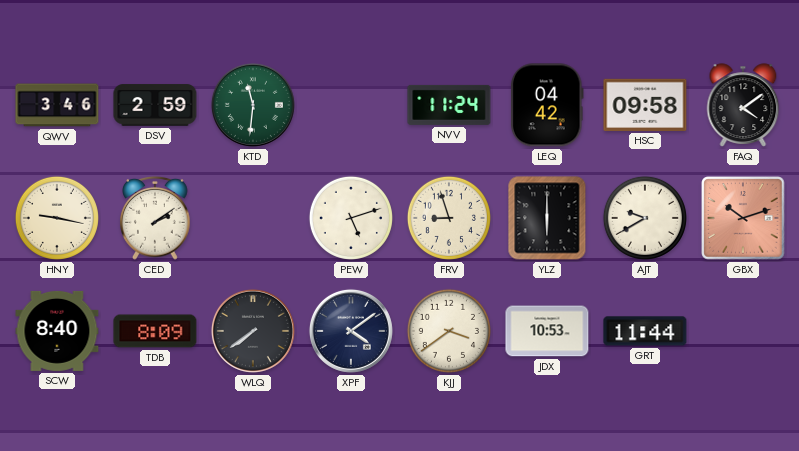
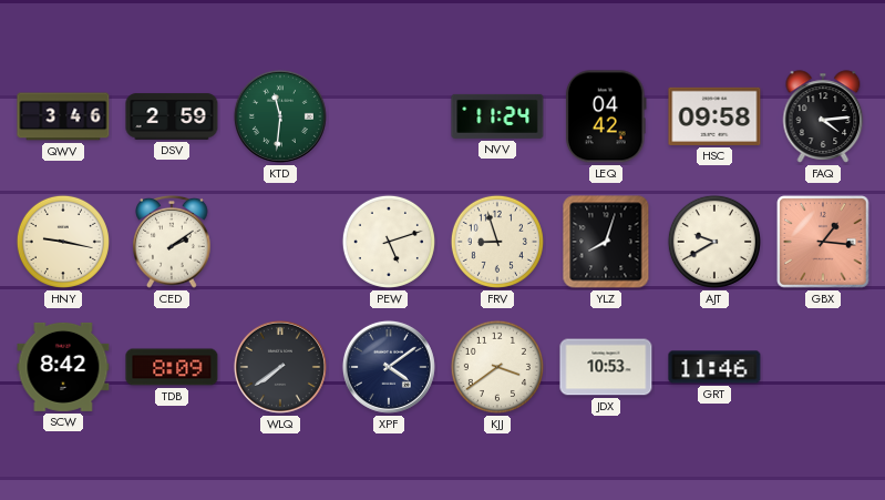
FAQ: 4:09 -> 4:14 (823, 116)
YLZ: 6:00 -> 8:03 (606, 242)
GBX: 10:12 -> 1:16 (823, 242)
SCW: 8:40 -> 8:42 (63, 367)
GRT: 11:44 -> 11:46 (714, 367)
